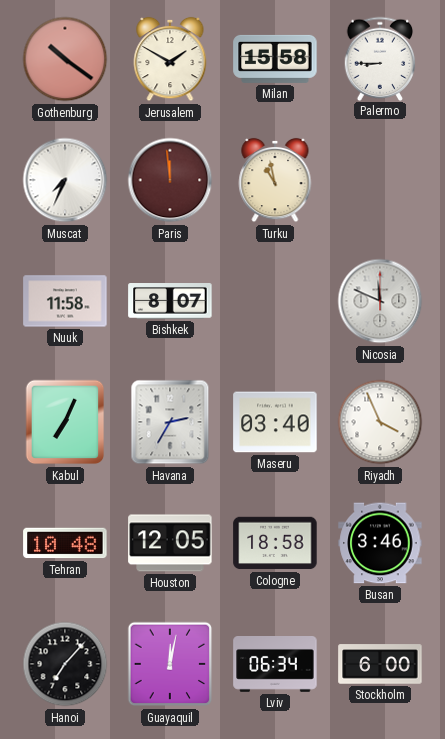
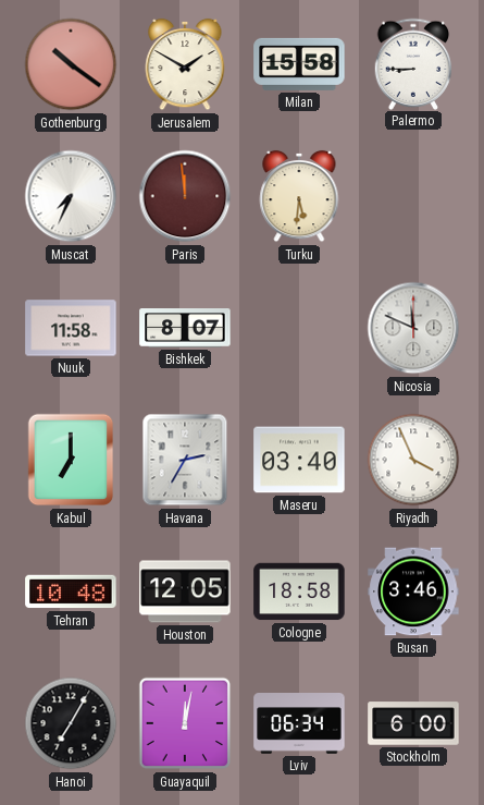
Turku: 10:58 -> 5:31 (299, 196)
Kabul: 7:04 -> 7:00 (71, 460)
Hanoi: 7:07 -> 7:05 (71, 723)
